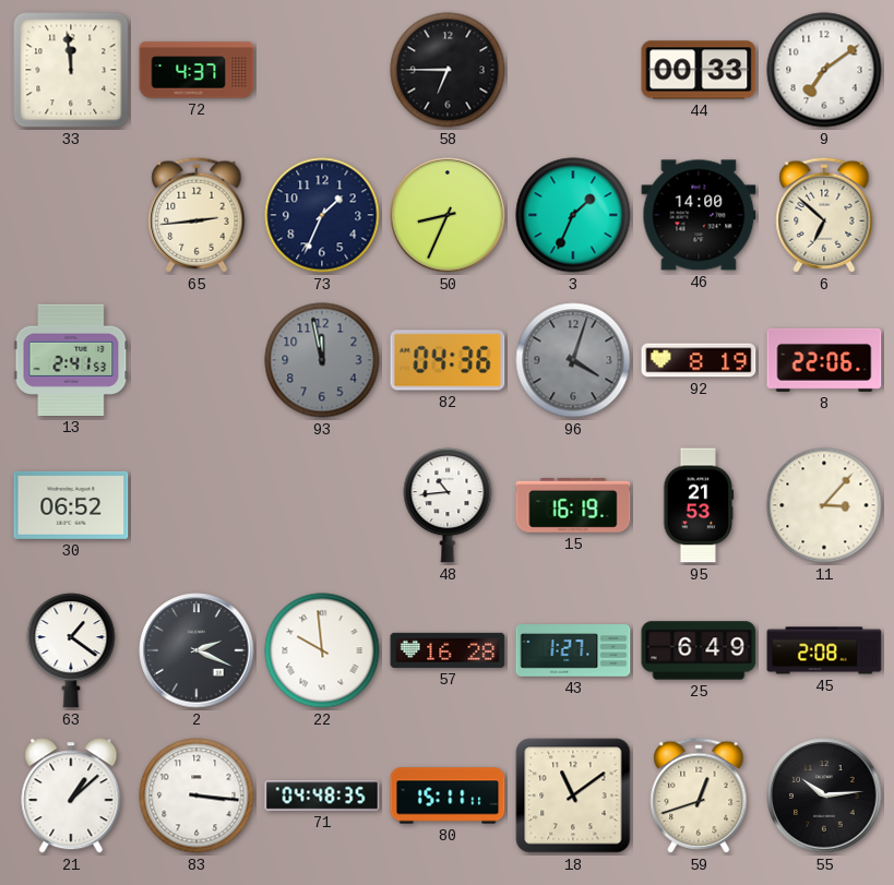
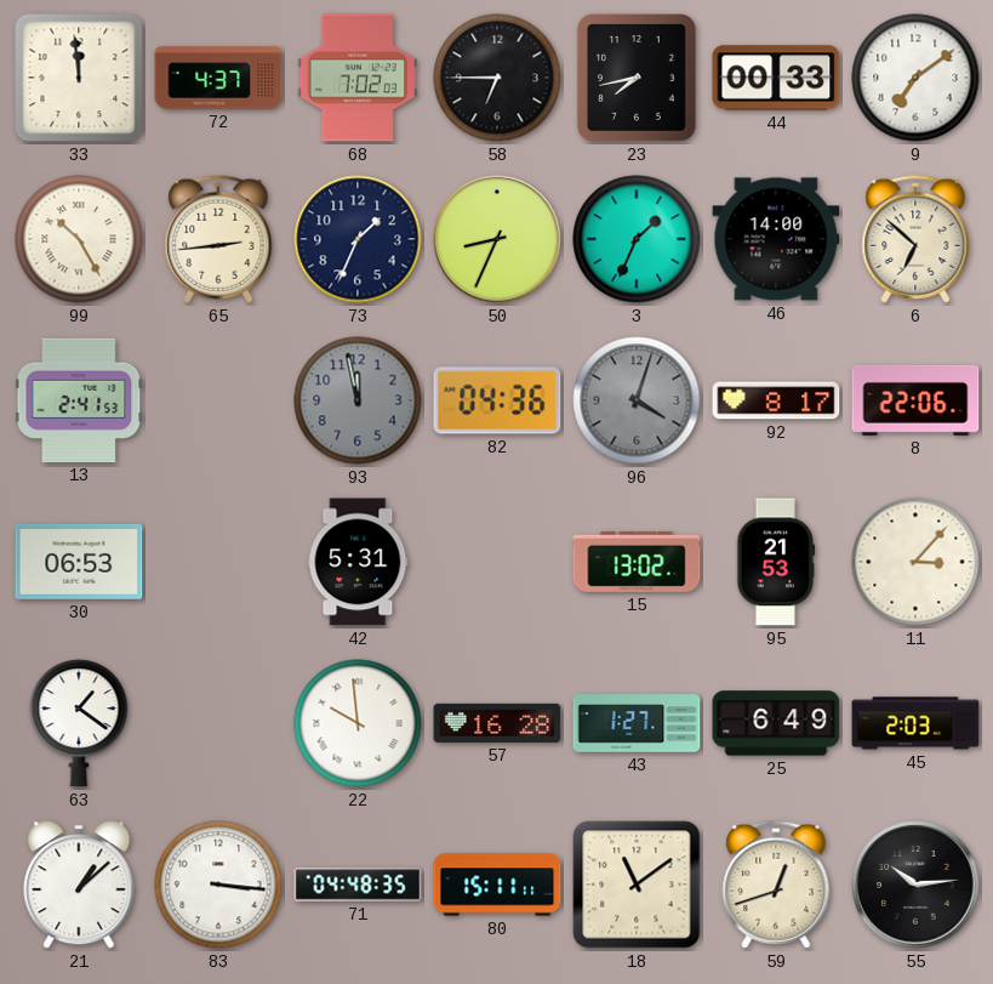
68: none -> 7:02 (356, 78)
23: none -> 7:43 (637, 78)
99: none -> 10:25 (79, 239)
92: 8:19 -> 8:17 (776, 400)
30: 06:52 -> 06:53 (79, 562)
42: none -> 5:31 (358, 562)
48: 10:44 -> none (448, 505)
15: 16:19 -> 13:02 (637, 562)
2: 2:19 -> none (196, 650)
45: 2:08 -> 2:03 (915, 723)
